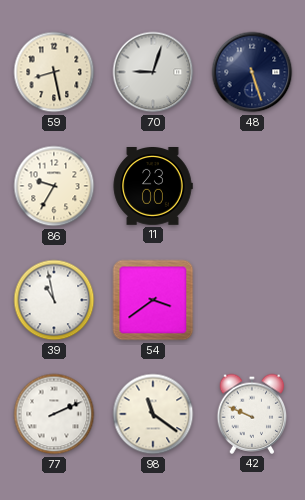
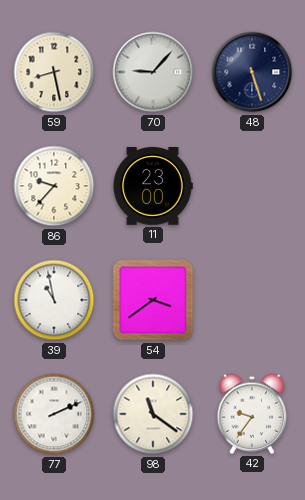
70: 9:03 -> 9:07 (153, 72)
86: 9:35 -> 9:37 (54, 186)
42: 9:49 -> 9:36 (252, 414)
